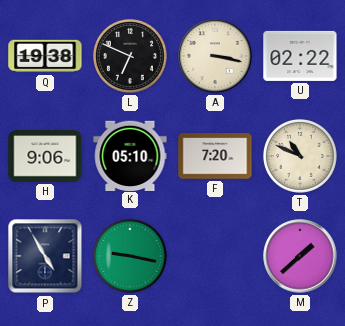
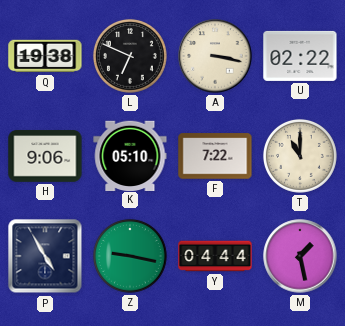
F: 7:20 -> 7:22 (215, 156)
T: 10:49 -> 11:00 (300, 156)
Y: none -> 04:44 (215, 256)
M: 1:38 -> 1:28 (300, 256)
